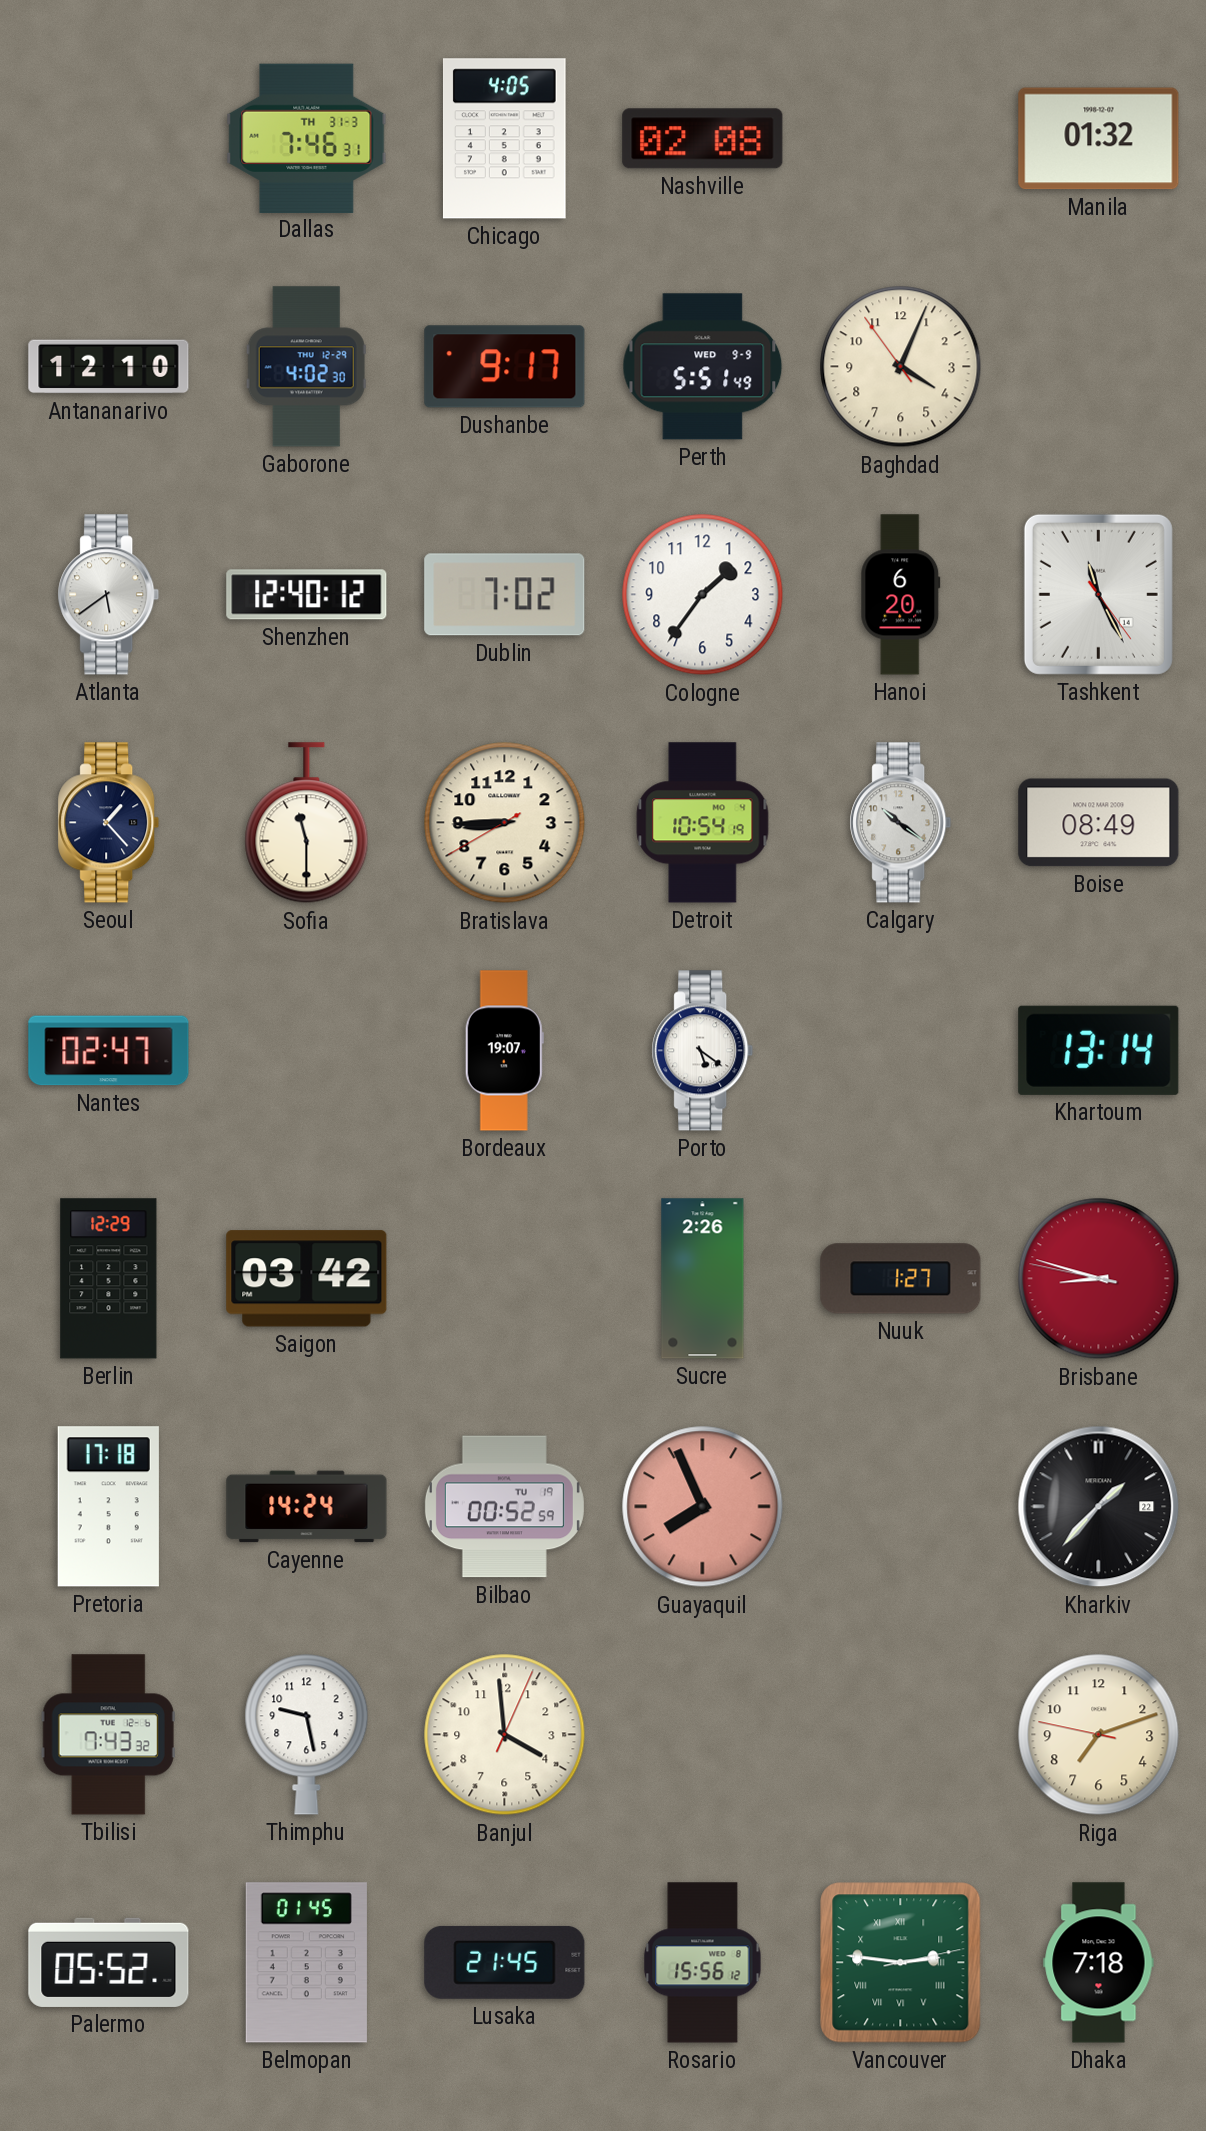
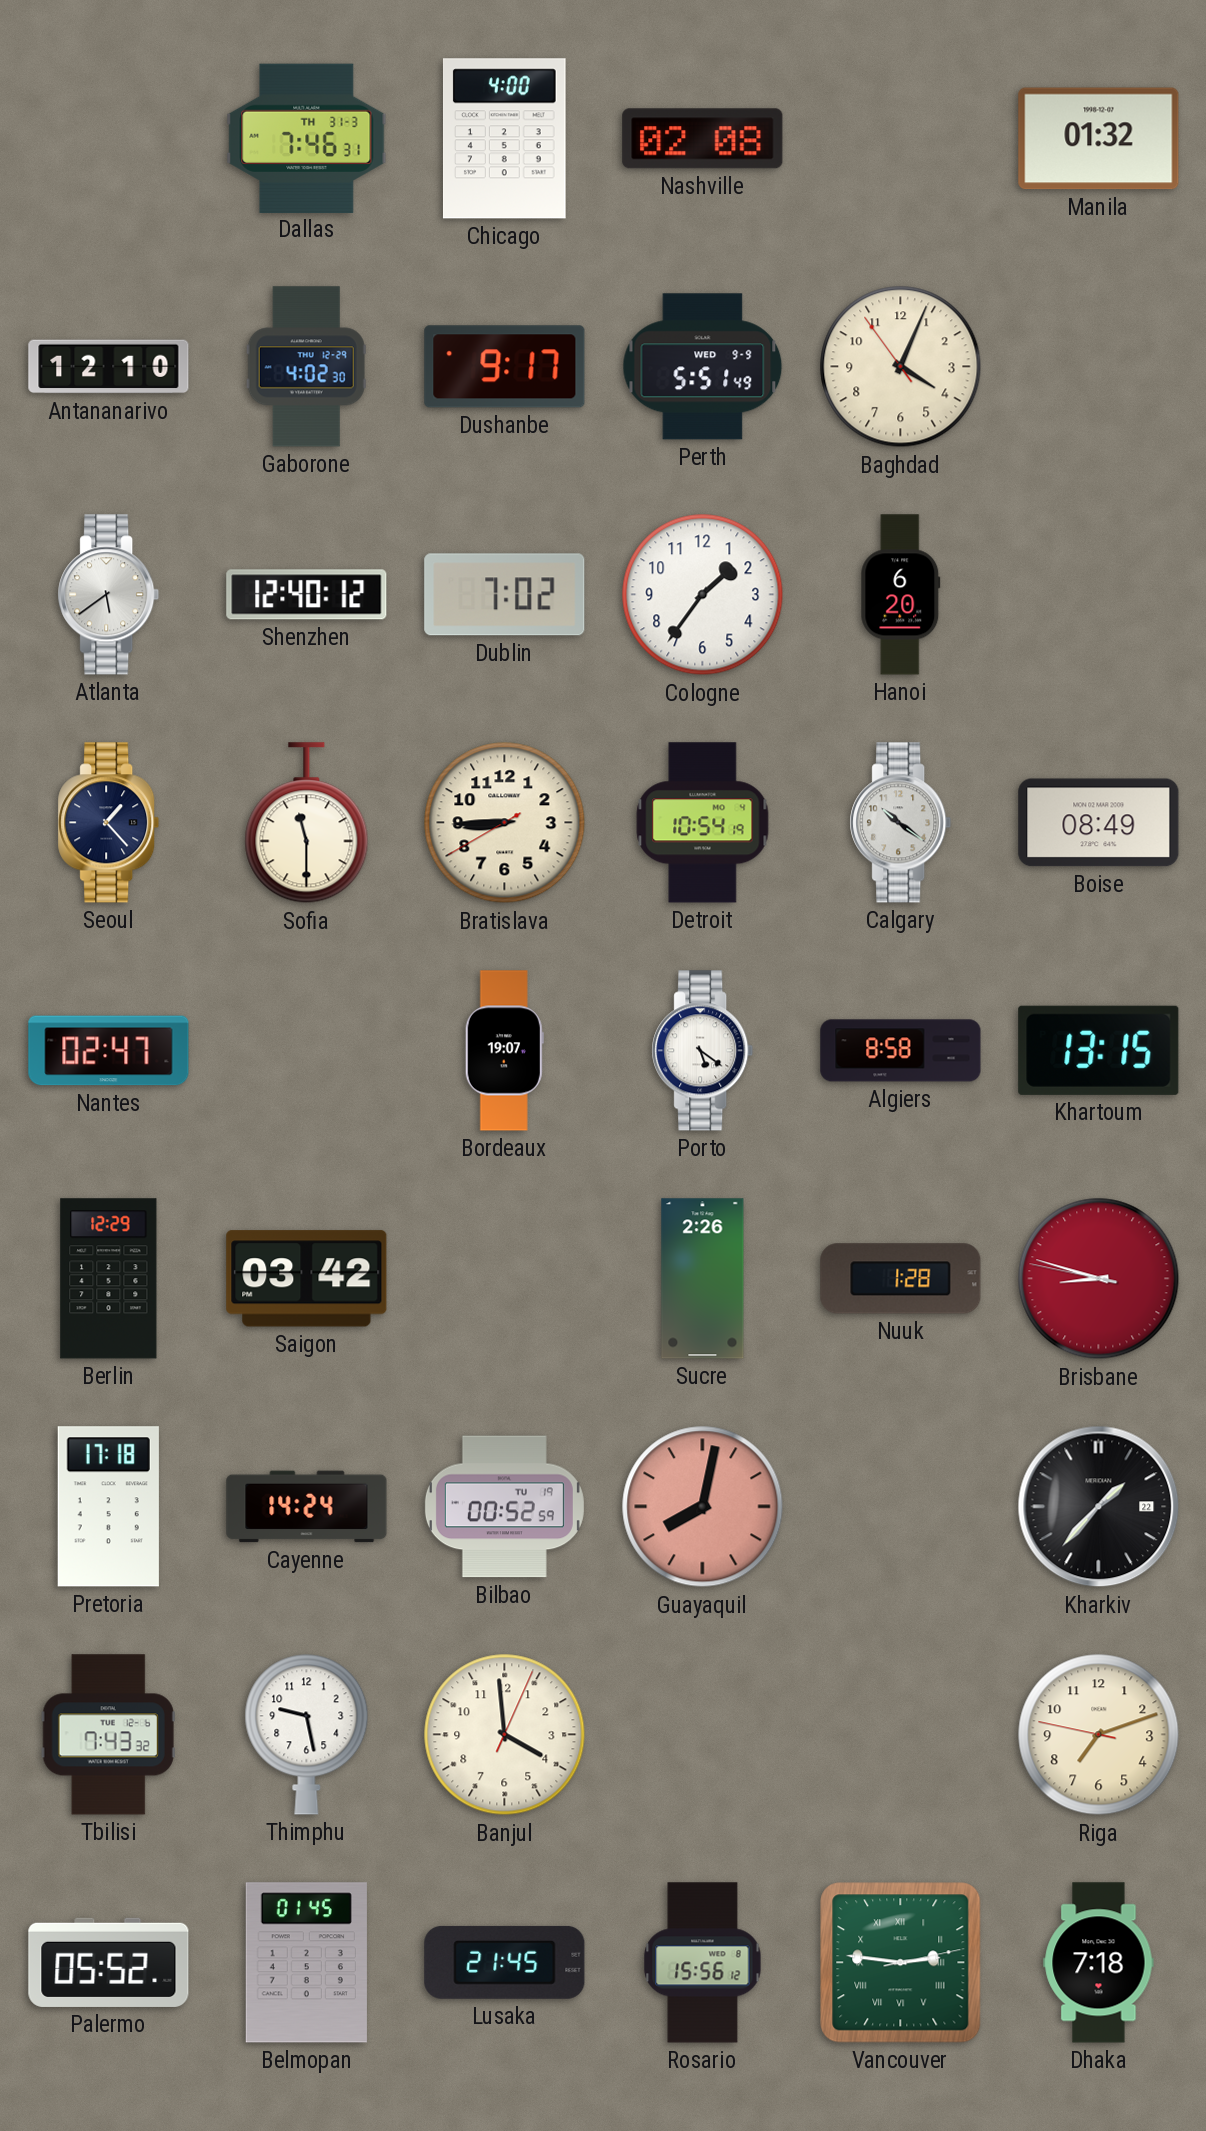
Chicago: 4:05 -> 4:00 (504, 139)
Tashkent: 11:25 -> none (1098, 594)
Algiers: none -> 8:58 (901, 1051)
Khartoum: 13:14 -> 13:15 (1099, 1050)
Nuuk: 1:27 -> 1:28 (901, 1279)
Guayaquil: 7:56 -> 8:02 (703, 1507)
